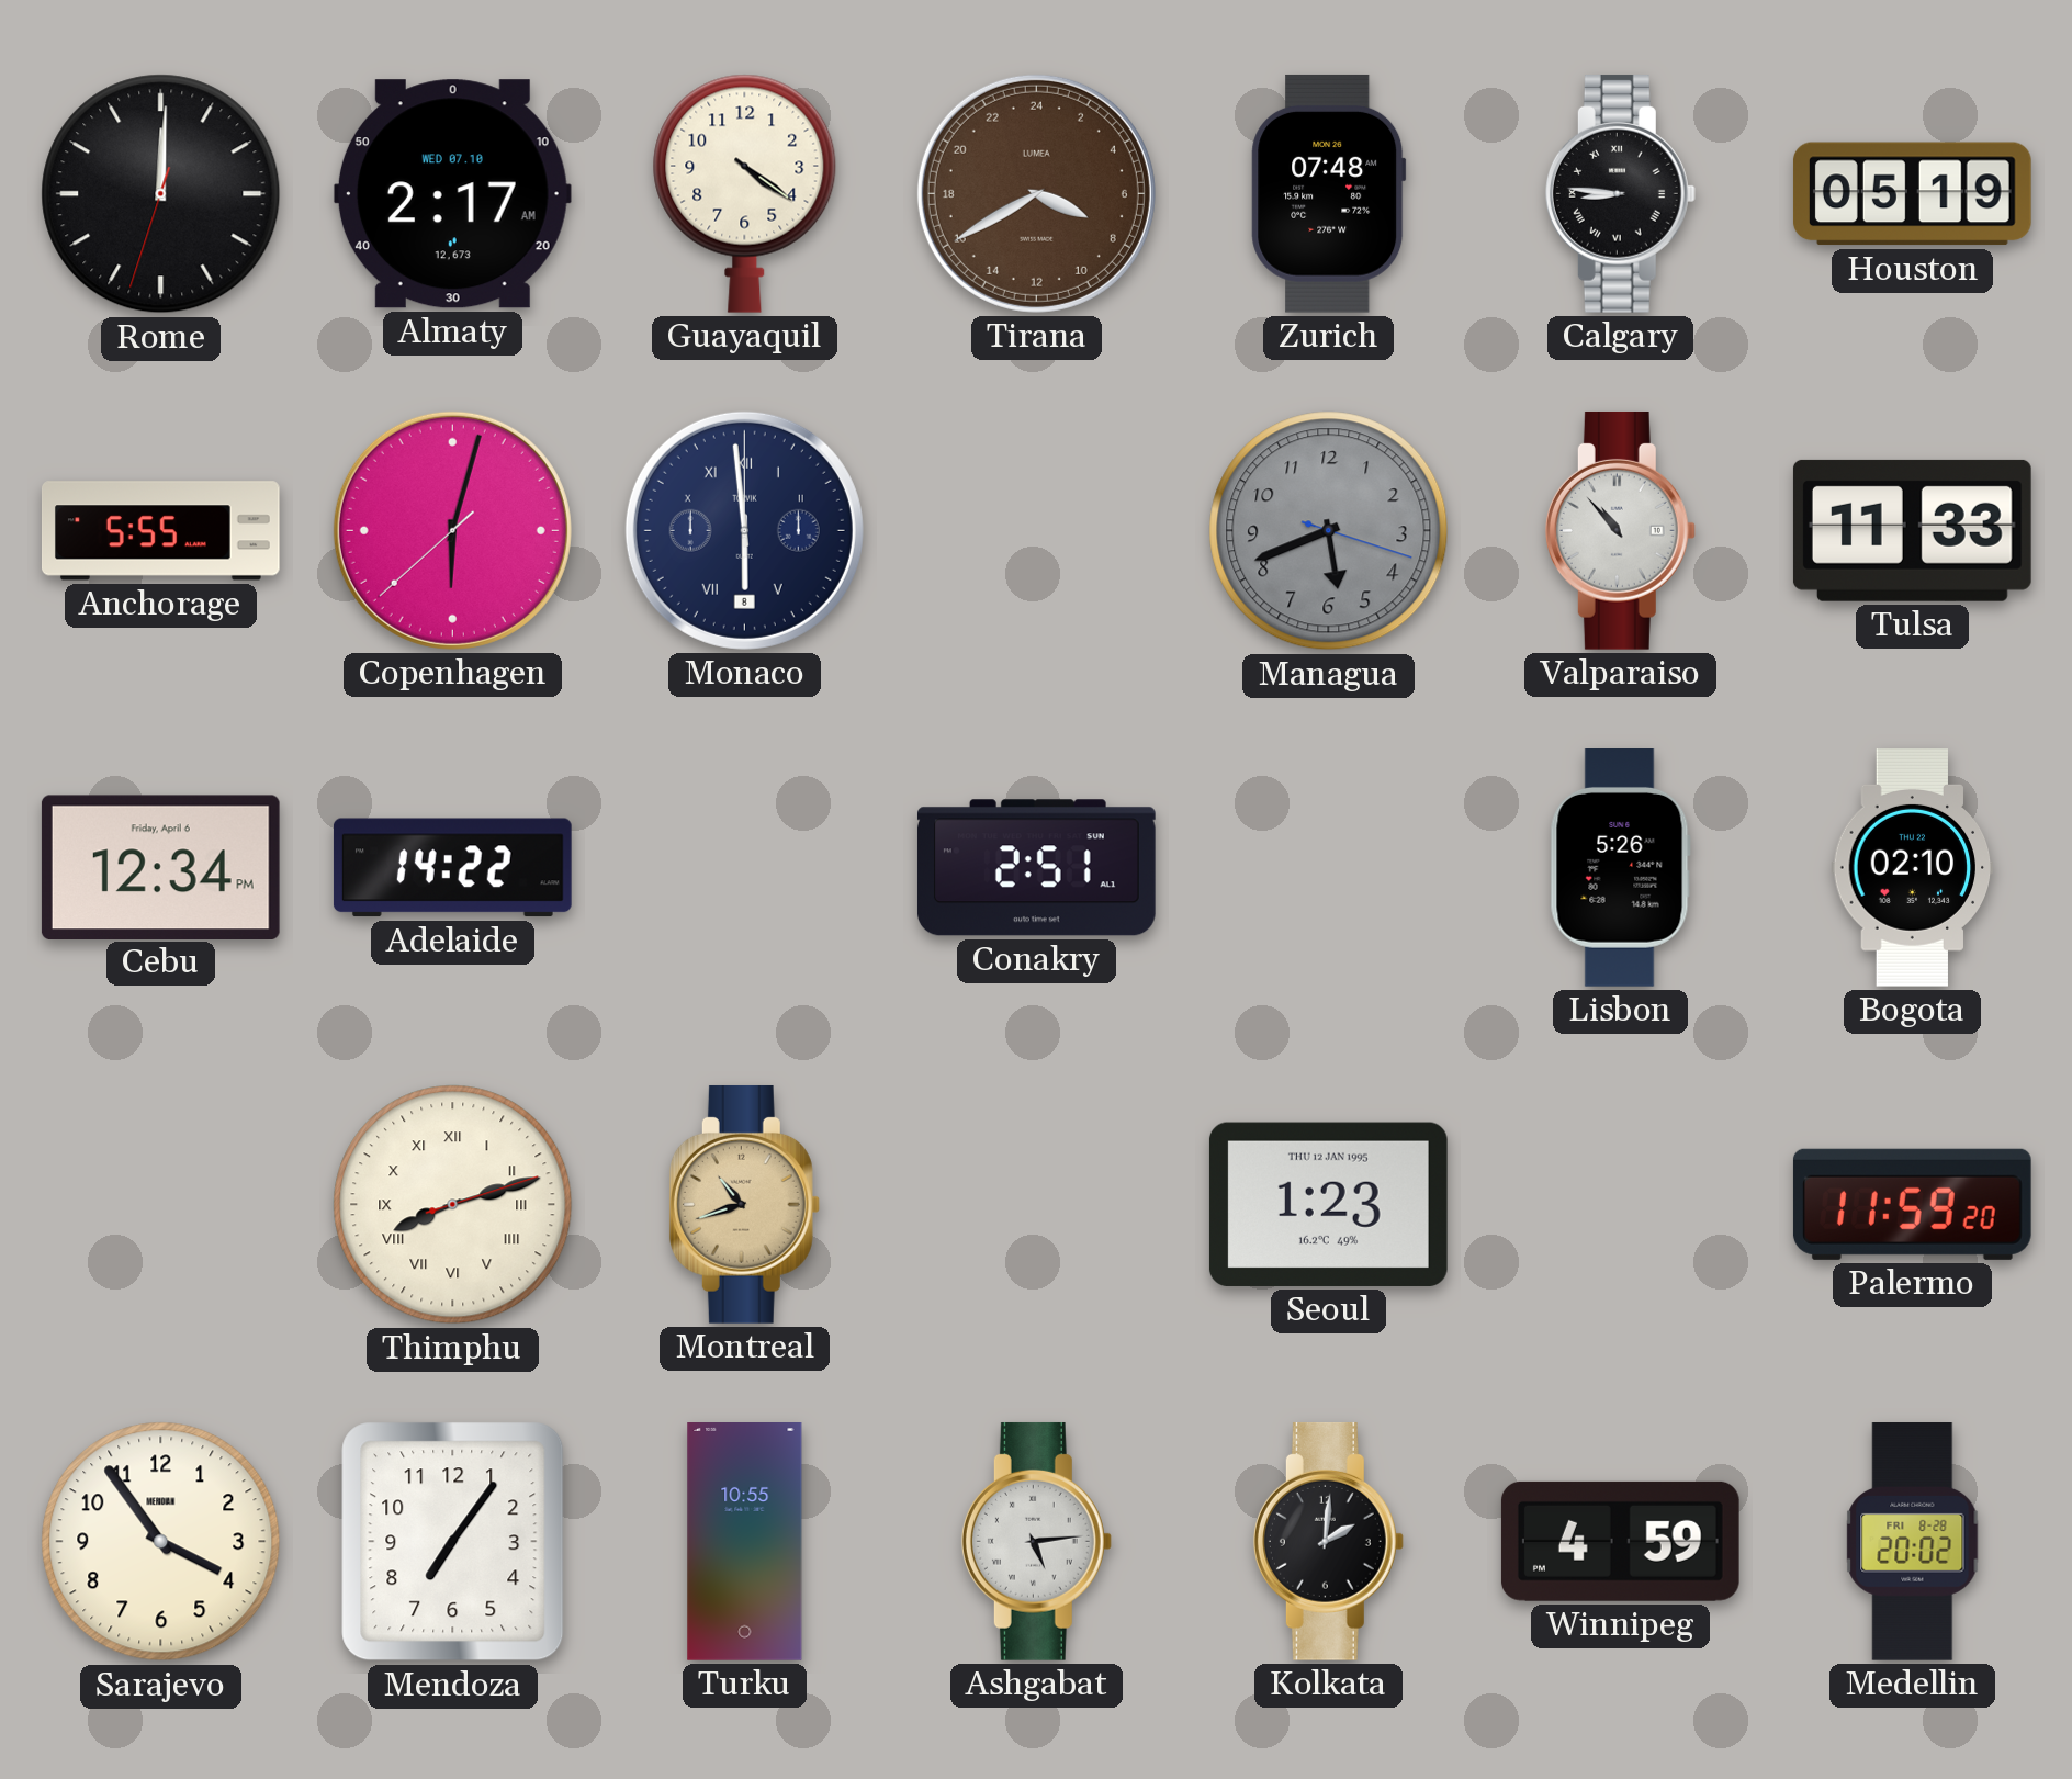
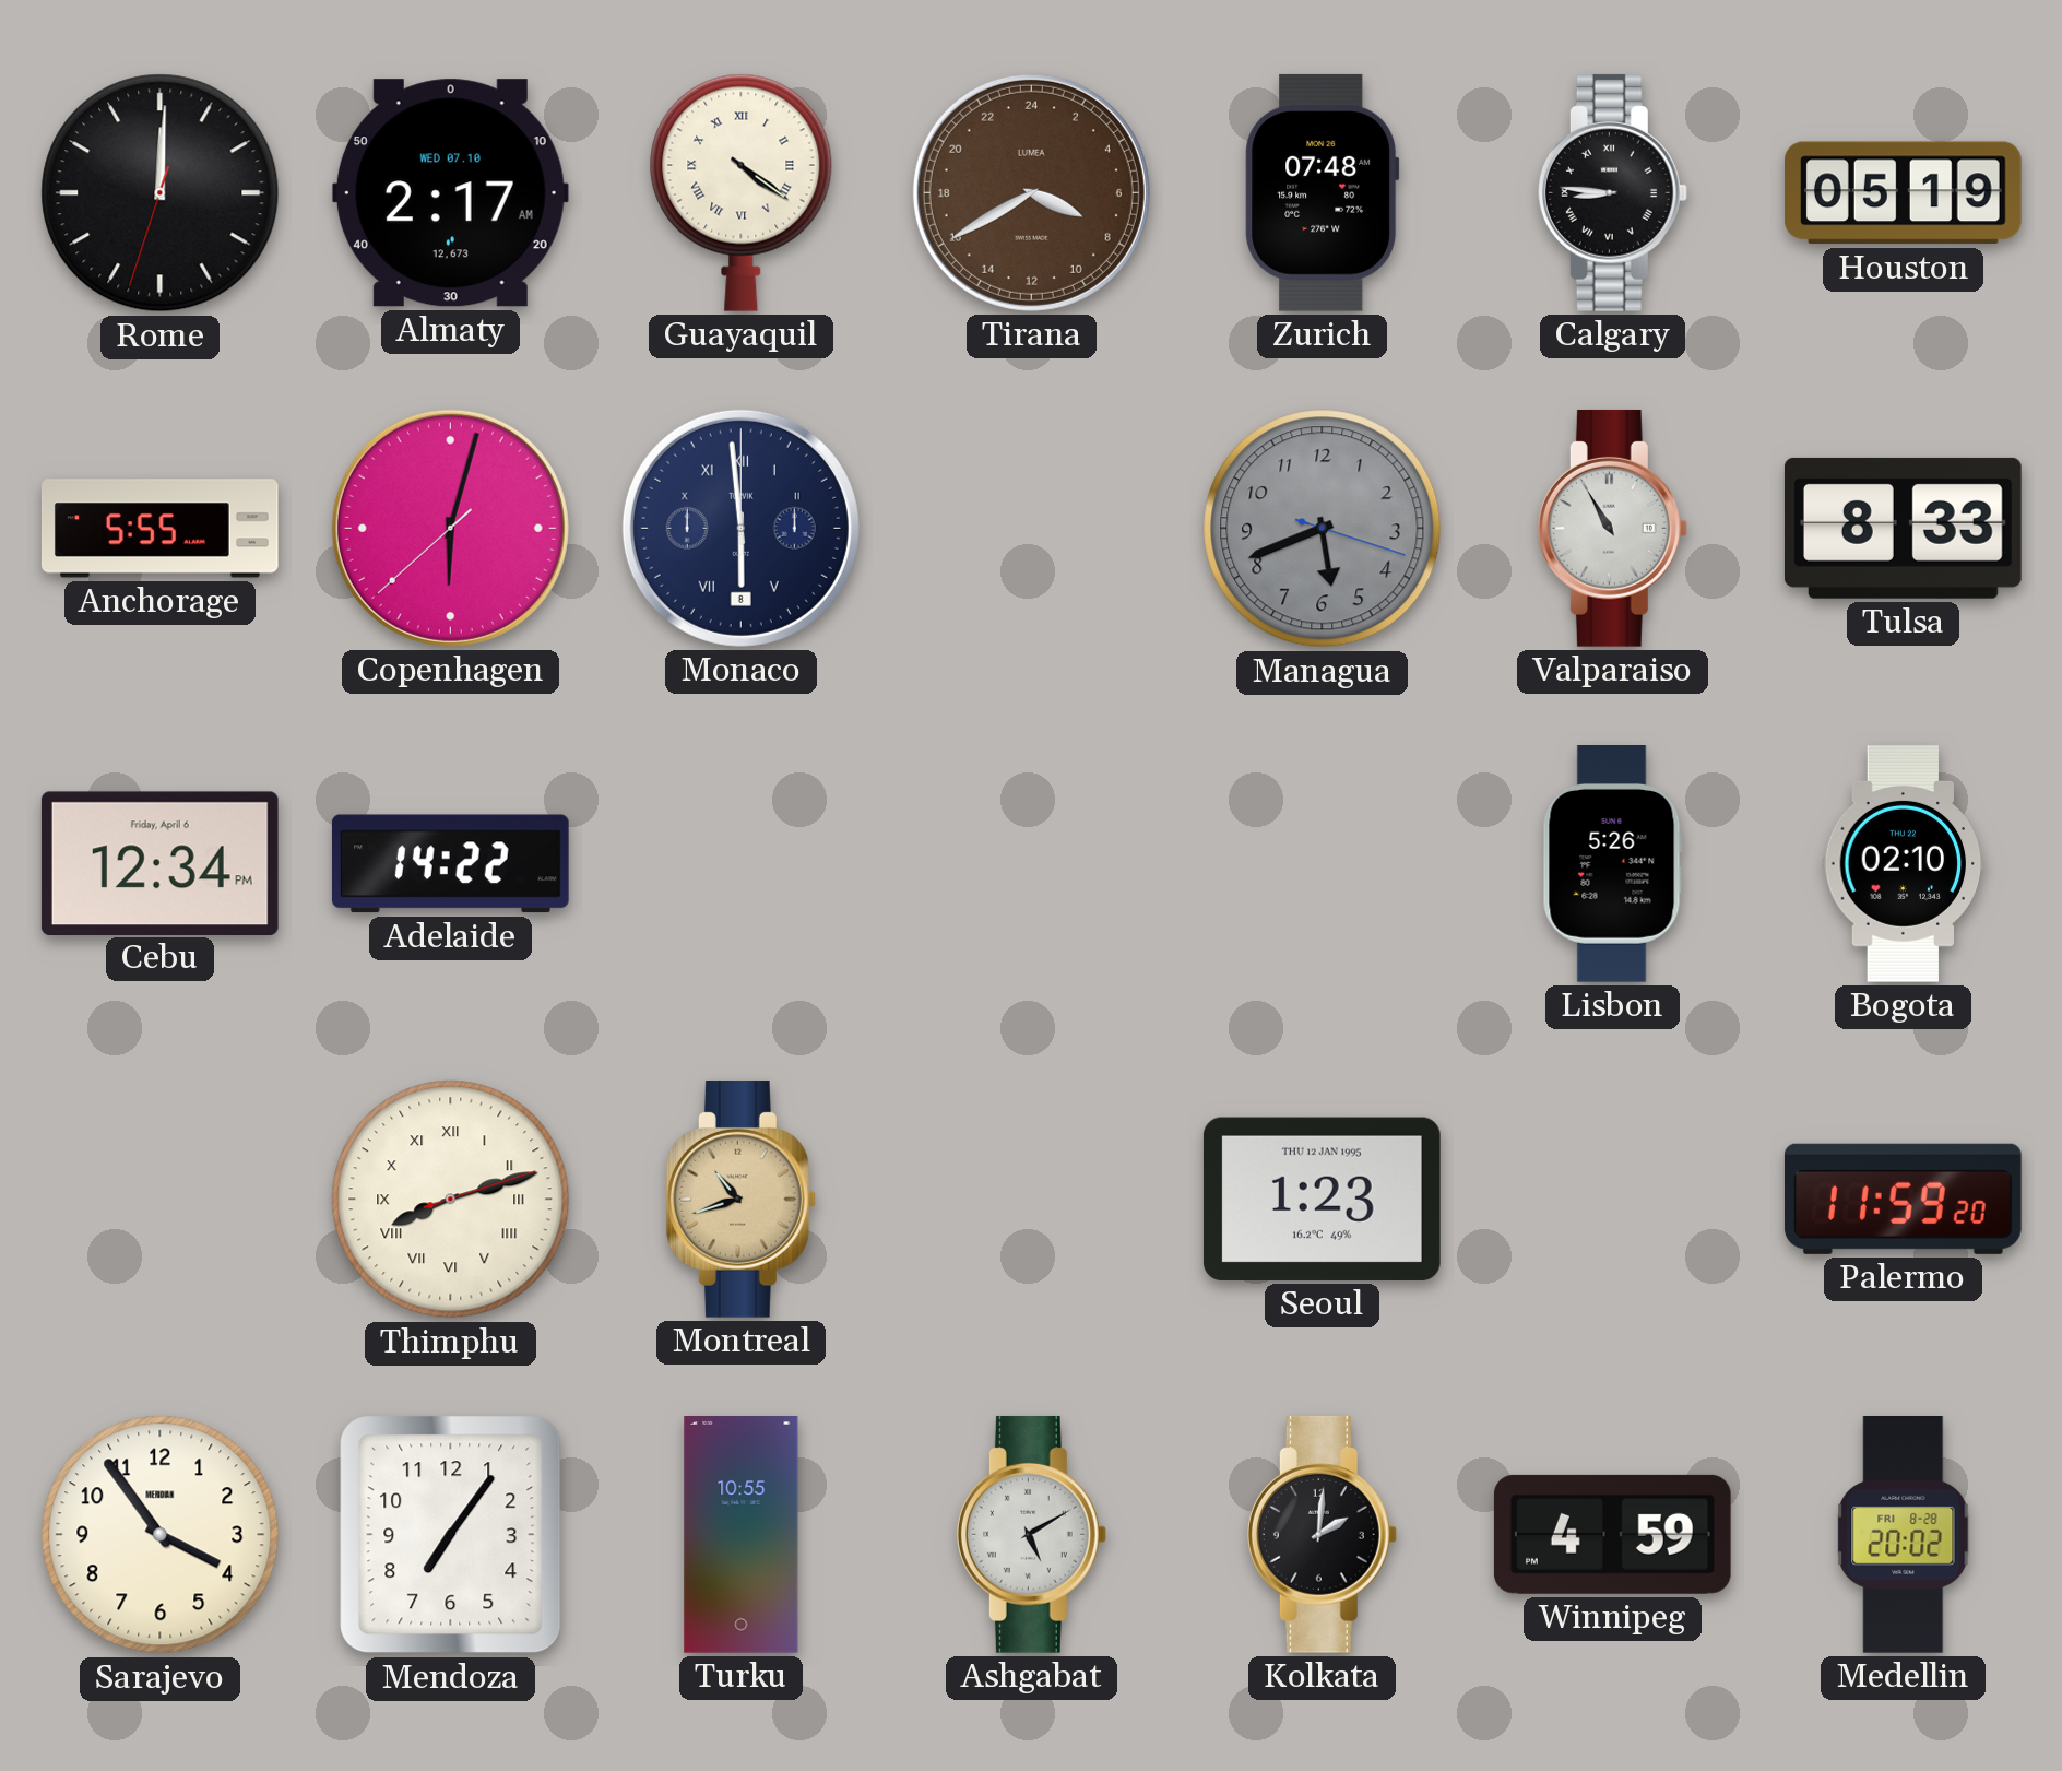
Guayaquil numerals: Arabic -> Roman (742, 192)
Valparaiso: 10:53 -> 10:55 (1612, 528)
Tulsa: 11:33 -> 8:33 (1903, 528)
Conakry: 2:51 -> none (1036, 868)
Ashgabat: 5:14 -> 5:10 (1031, 1534)
